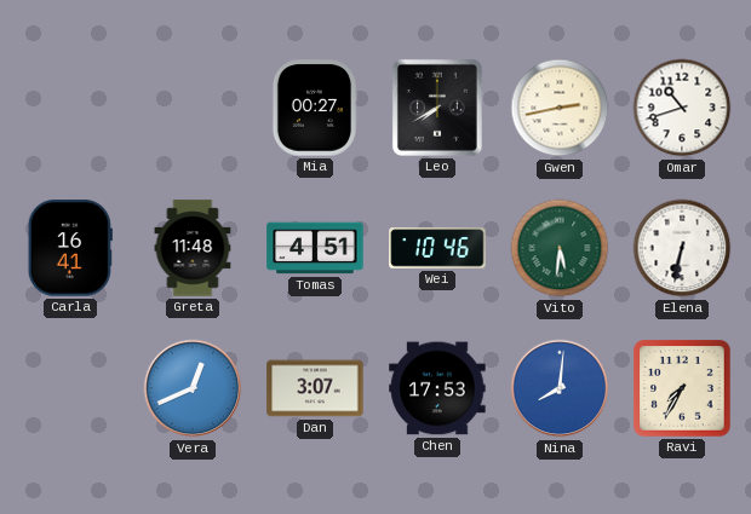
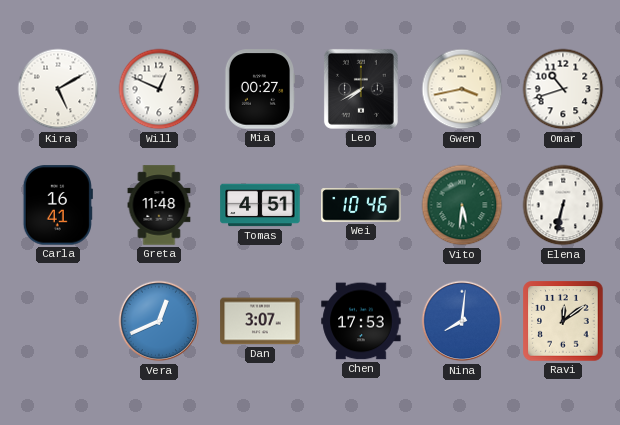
Kira: none -> 5:10 (58, 89)
Will: none -> 12:49 (159, 89)
Gwen: 2:43 -> 3:43 (462, 89)
Ravi: 7:35 -> 12:09 (563, 321)
